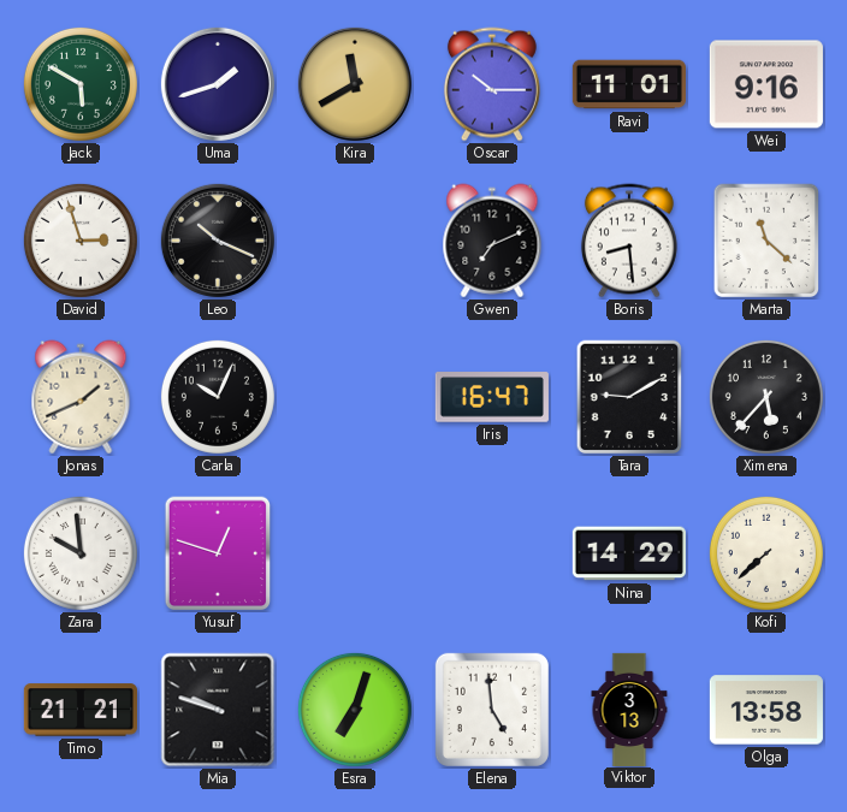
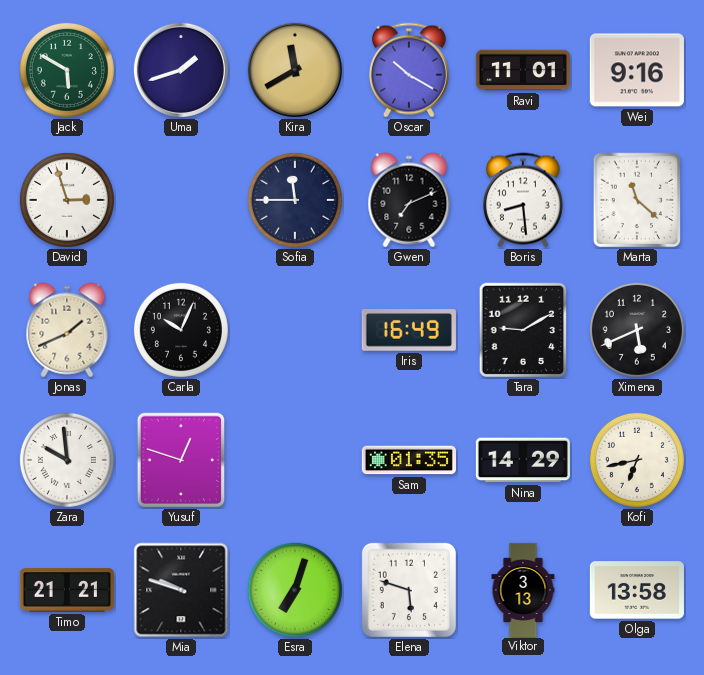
Oscar: 10:15 -> 10:20 (409, 70)
Leo: 10:19 -> none (218, 241)
Sofia: none -> 11:45 (295, 200)
Iris: 16:47 -> 16:49 (409, 330)
Ximena: 5:37 -> 5:41 (637, 330)
Sam: none -> 01:35 (409, 460)
Kofi: 7:38 -> 6:43 (637, 460)
Elena: 4:59 -> 5:48 (409, 590)
